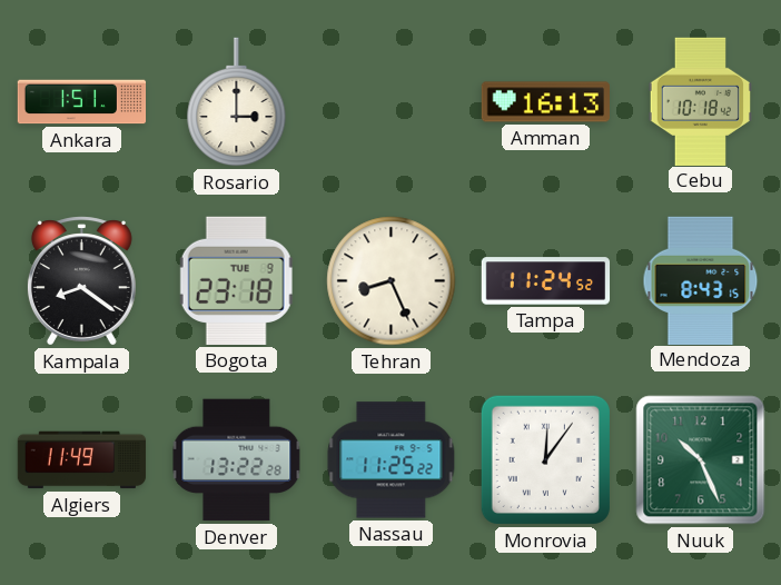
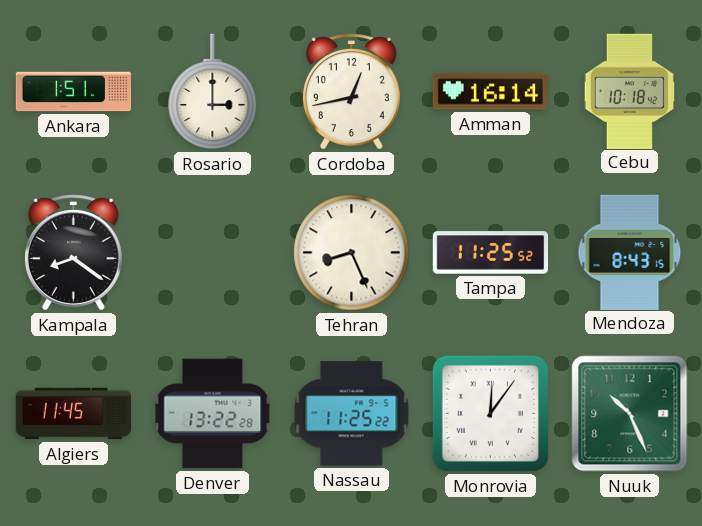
Cordoba: none -> 12:43 (351, 92)
Amman: 16:13 -> 16:14 (490, 92)
Bogota: 23:18 -> none (236, 280)
Tampa: 11:24 -> 11:25 (491, 253)
Algiers: 11:49 -> 11:45 (74, 414)
